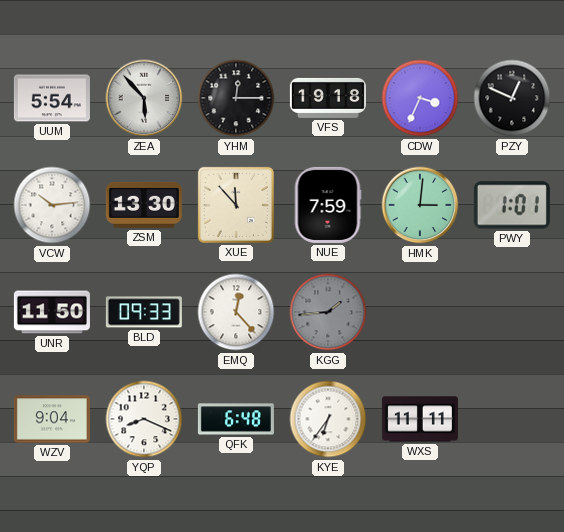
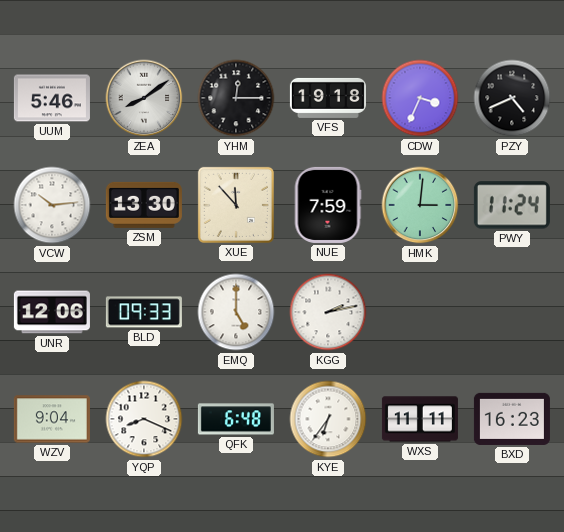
UUM: 5:54 -> 5:46 (52, 98)
ZEA: 5:53 -> 8:09 (144, 98)
PZY: 12:49 -> 4:41 (512, 98)
PWY: 1:01 -> 11:24 (512, 205)
UNR: 11:50 -> 12:06 (52, 312)
EMQ: 12:23 -> 5:00 (236, 312)
KGG: 1:44 -> 2:13 (328, 312)
KGG dial: grey -> white (328, 312)
BXD: none -> 16:23 (512, 419)
